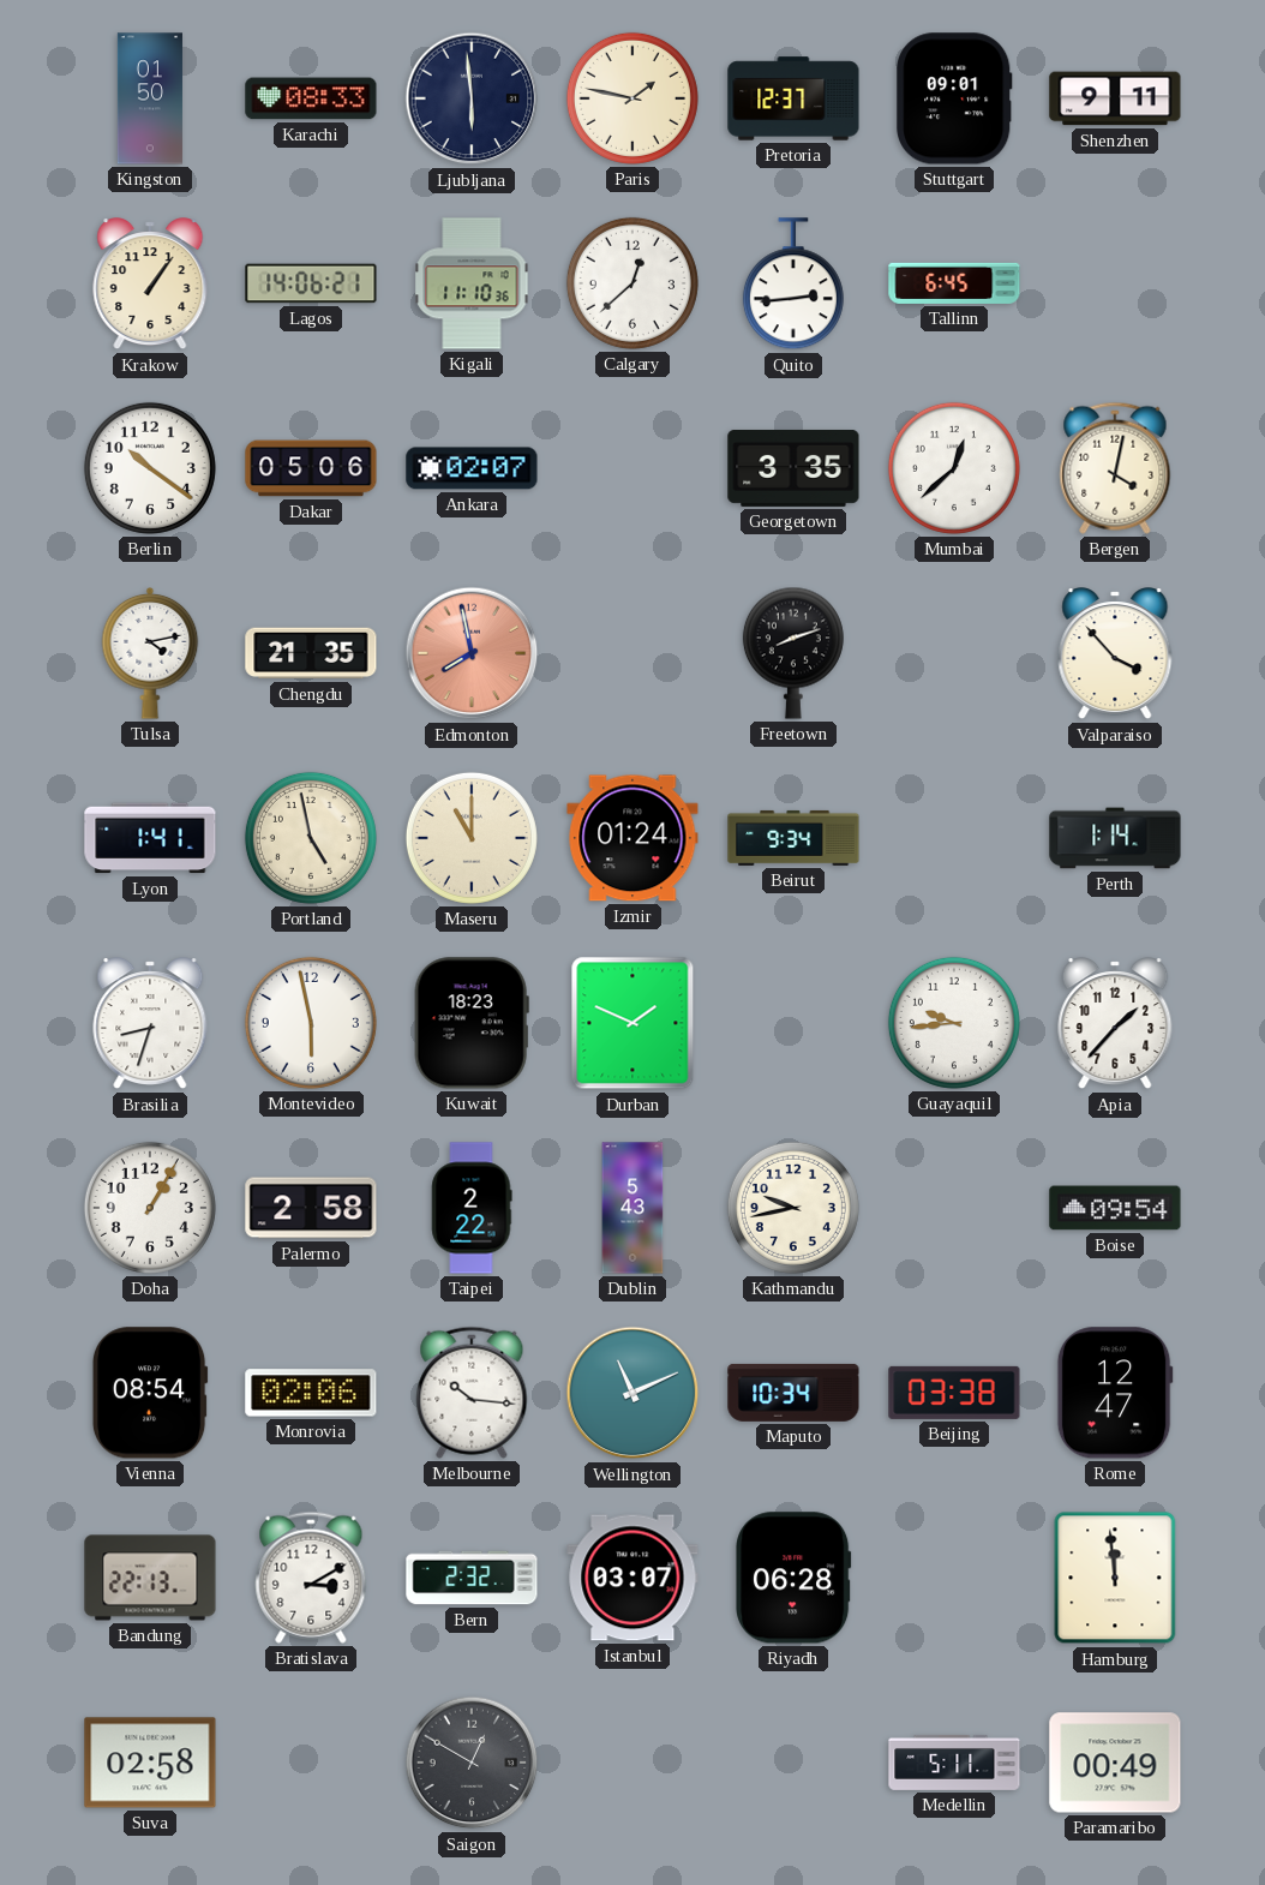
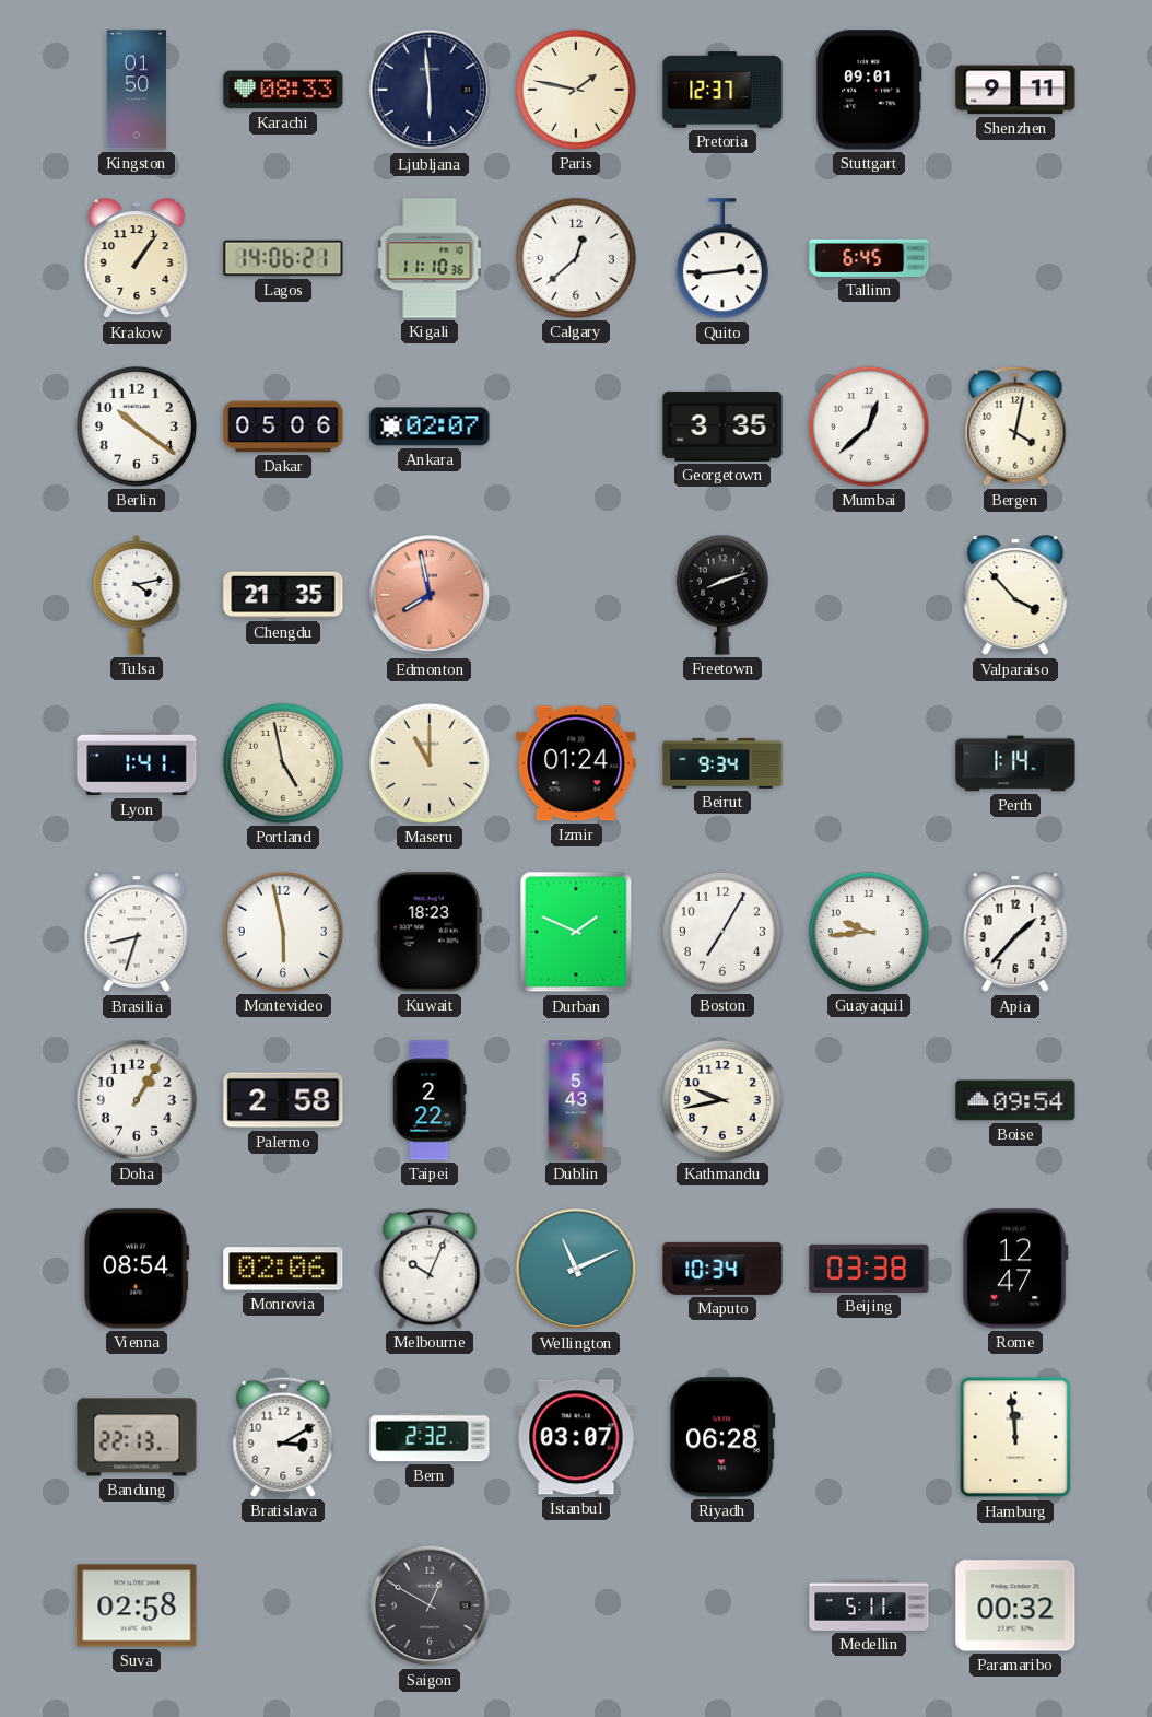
Boston: none -> 7:05 (722, 932)
Melbourne: 10:16 -> 10:04 (430, 1269)
Paramaribo: 00:49 -> 00:32 (1015, 1605)
